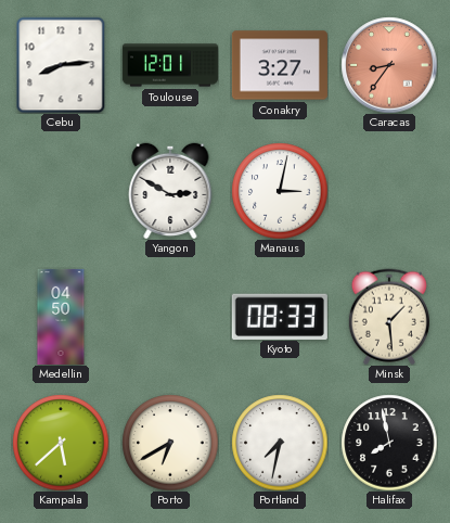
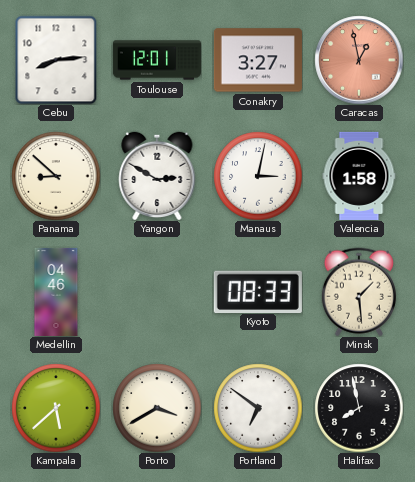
Caracas: 8:36 -> 12:58 (359, 60)
Panama: none -> 8:52 (56, 176)
Valencia: none -> 1:58 (359, 176)
Medellin: 04:50 -> 04:46 (56, 292)
Porto: 6:40 -> 3:40 (157, 408)
Portland: 7:32 -> 6:51 (258, 408)
